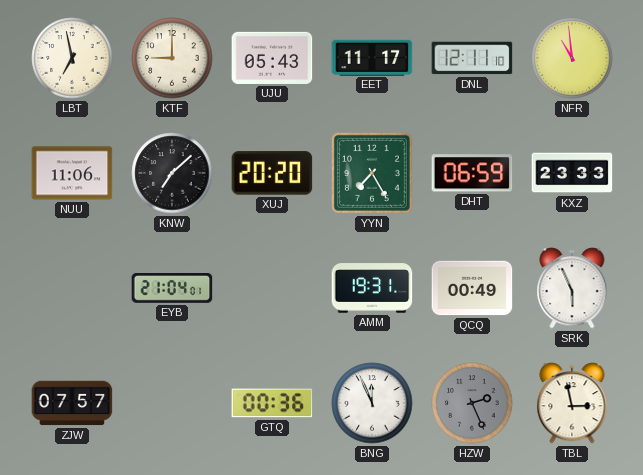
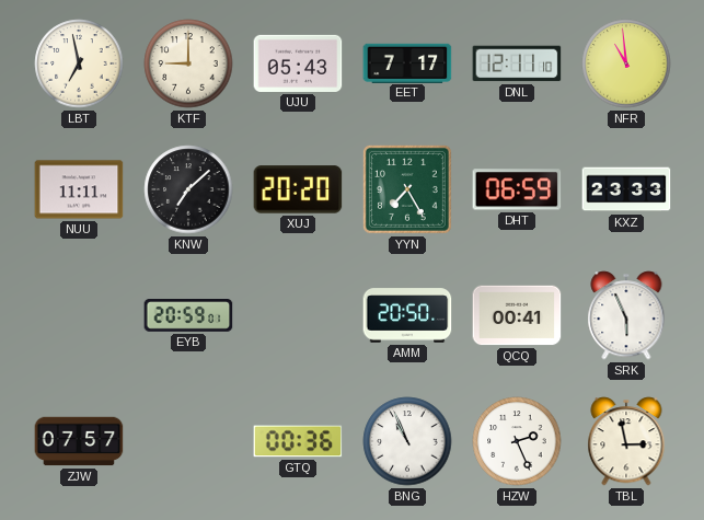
EET: 11:17 -> 7:17 (407, 62)
NUU: 11:06 -> 11:11 (79, 189)
EYB: 21:04 -> 20:59 (188, 316)
AMM: 19:31 -> 20:50 (407, 315)
QCQ: 00:49 -> 00:41 (517, 315)
BNG: 11:56 -> 10:56 (407, 441)
HZW dial: grey -> white (517, 441)
